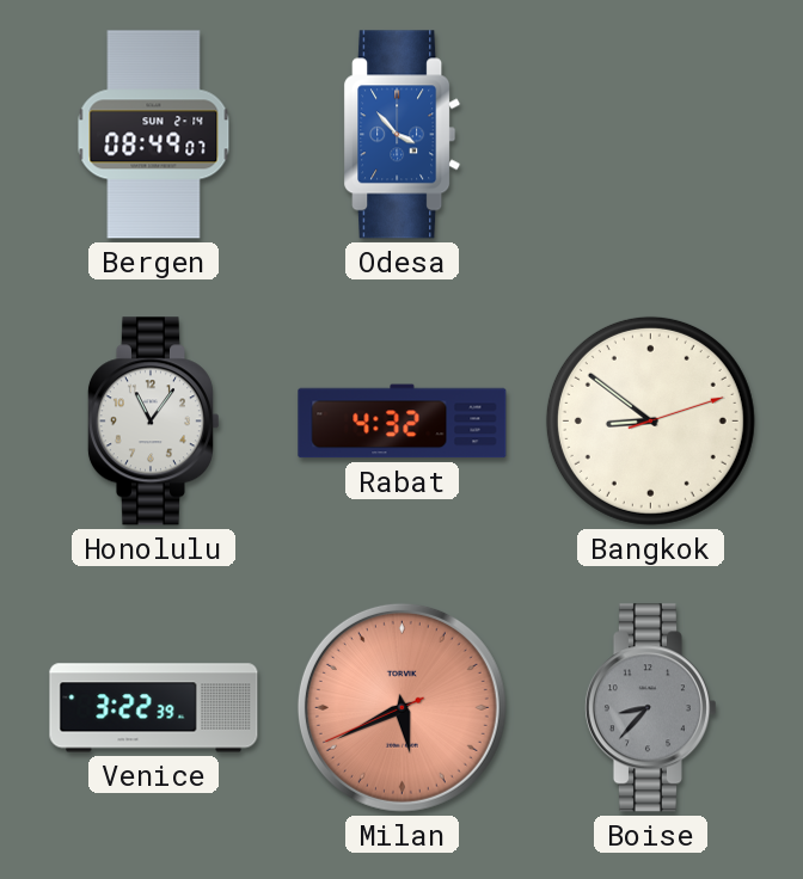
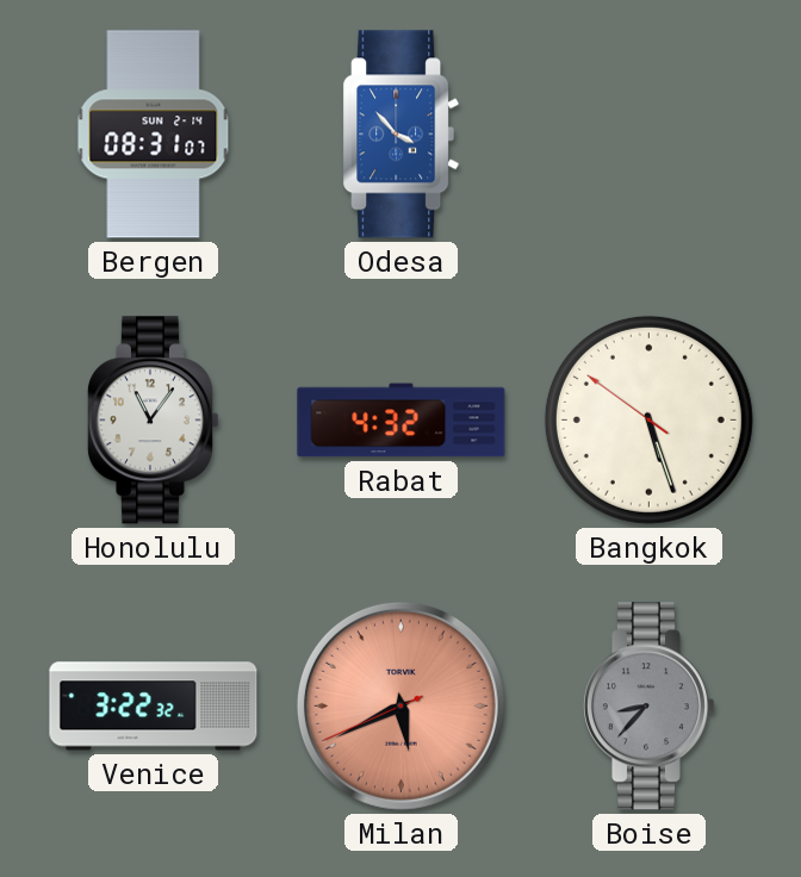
Bergen: 08:49 -> 08:31 (154, 135)
Bangkok: 8:51 -> 5:26 (648, 419)
Venice: 3:22:39 -> 3:22:32 (154, 707)
